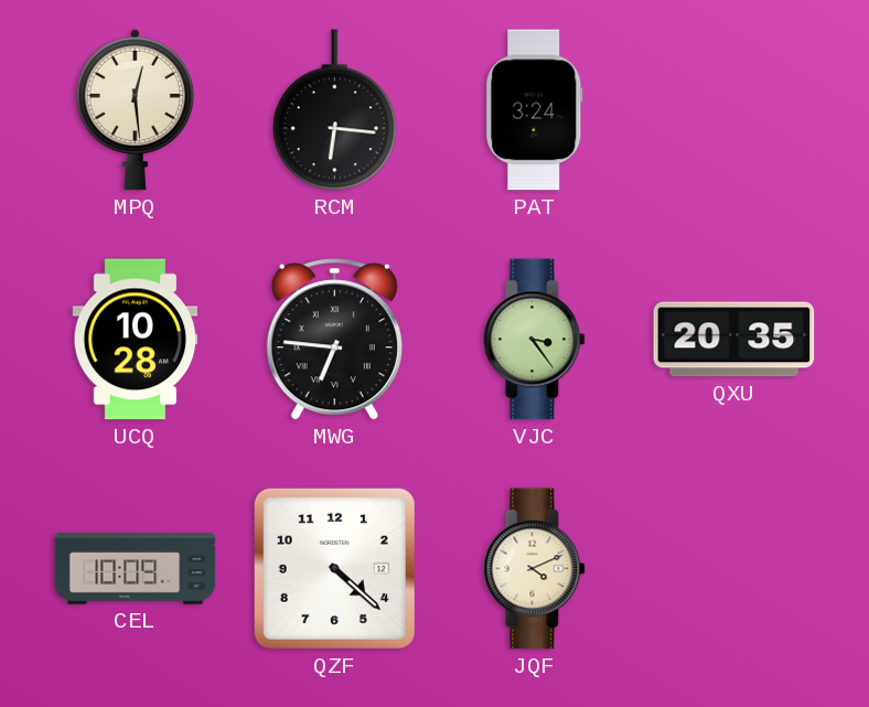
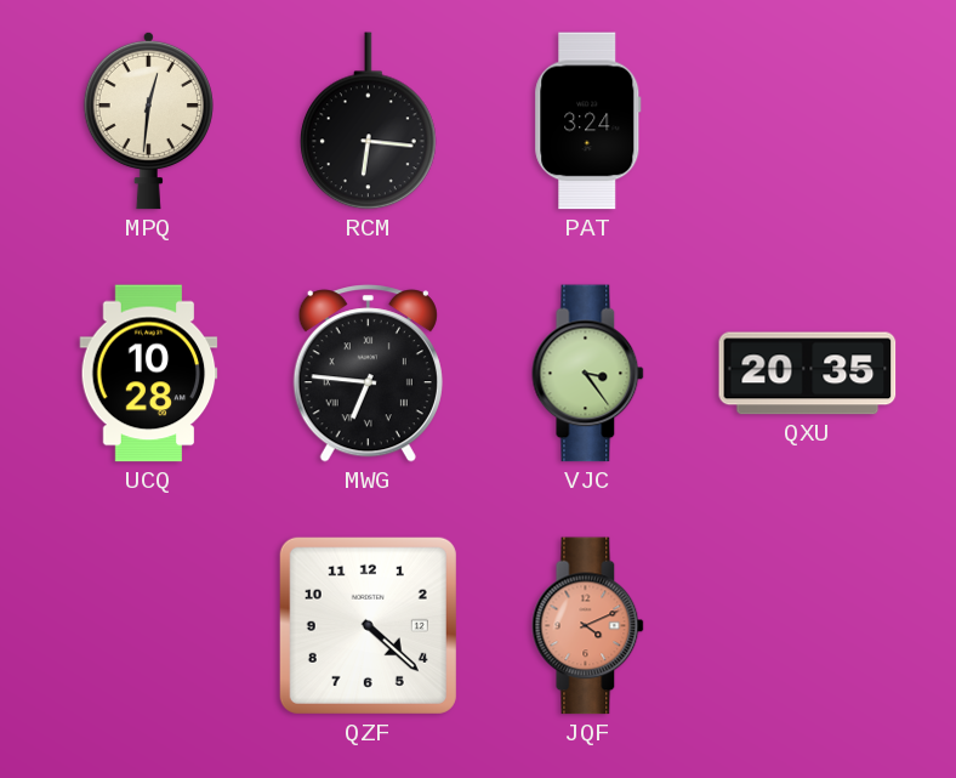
MPQ: 12:29 -> 12:31 (148, 120)
CEL: 10:09 -> none (136, 569)
JQF dial: cream -> salmon (588, 626)
